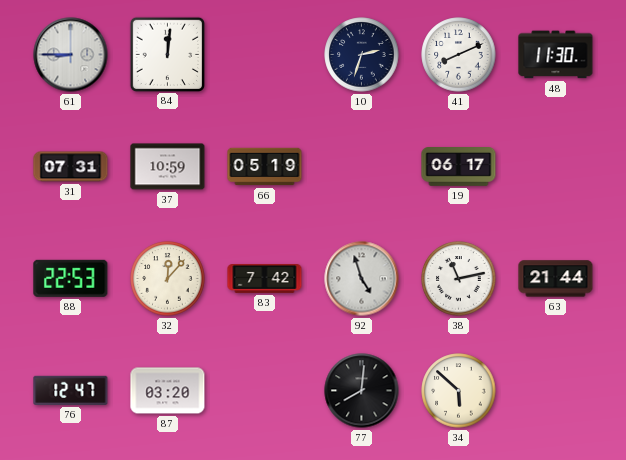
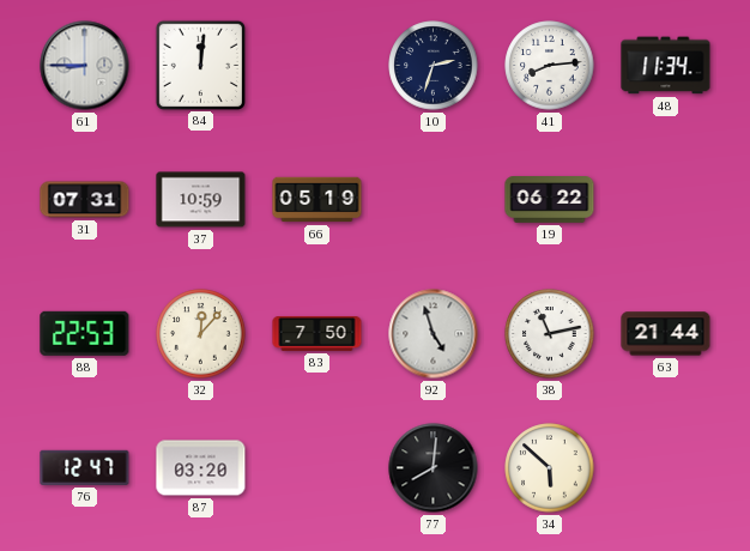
41: 8:11 -> 8:14 (550, 66)
48: 11:30 -> 11:34 (666, 66)
19: 06:17 -> 06:22 (550, 200)
83: 7:42 -> 7:50 (317, 334)
